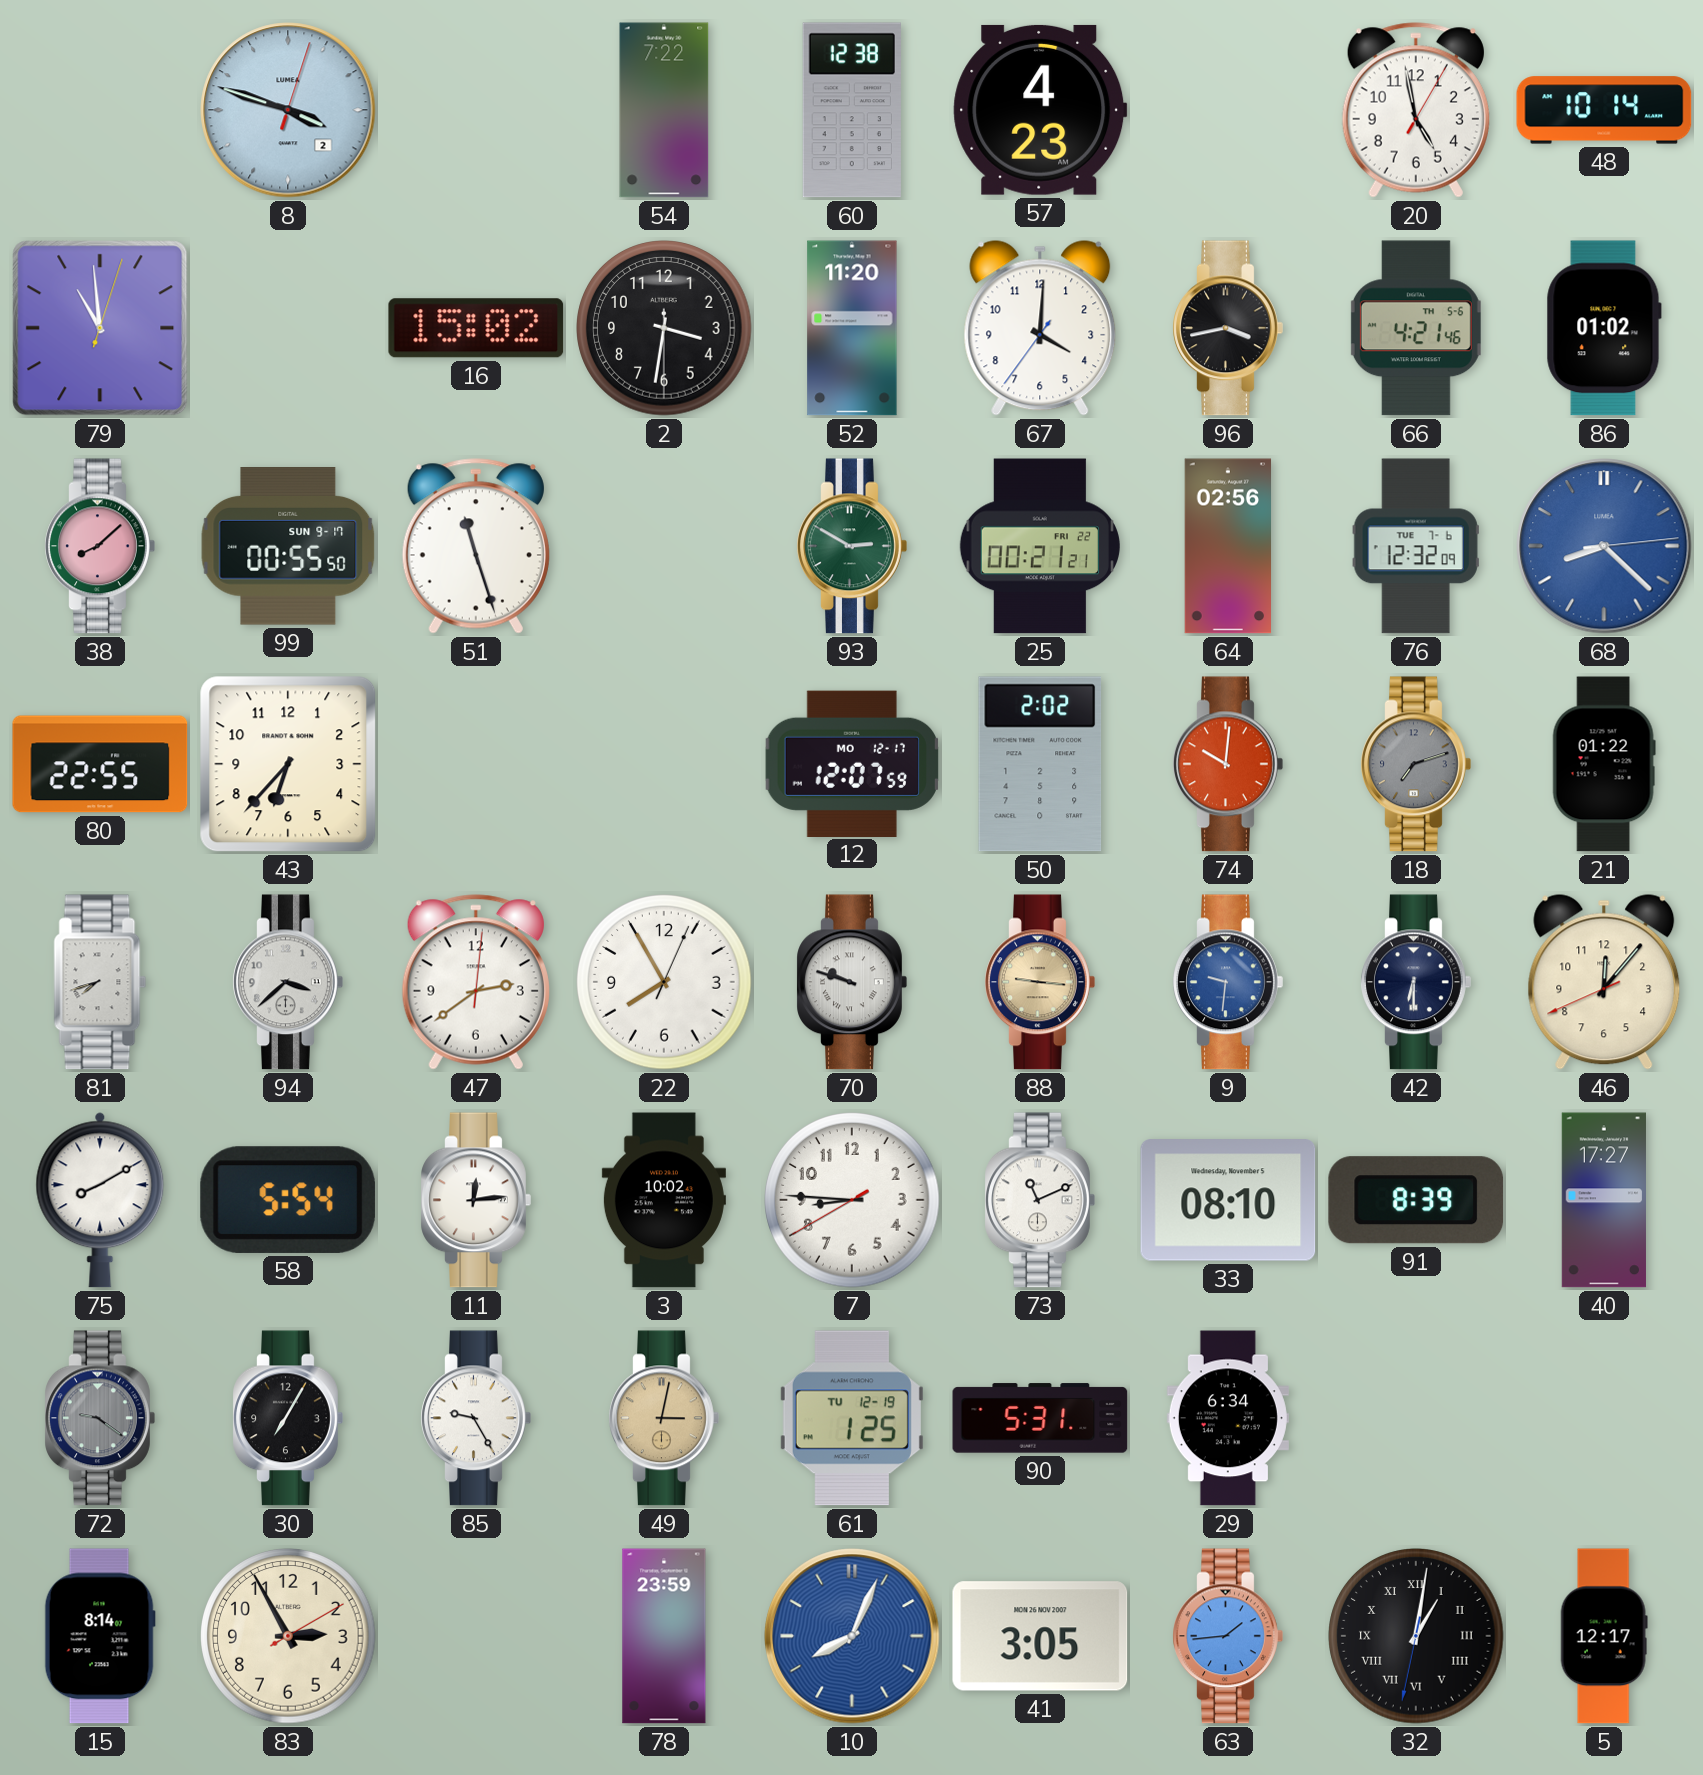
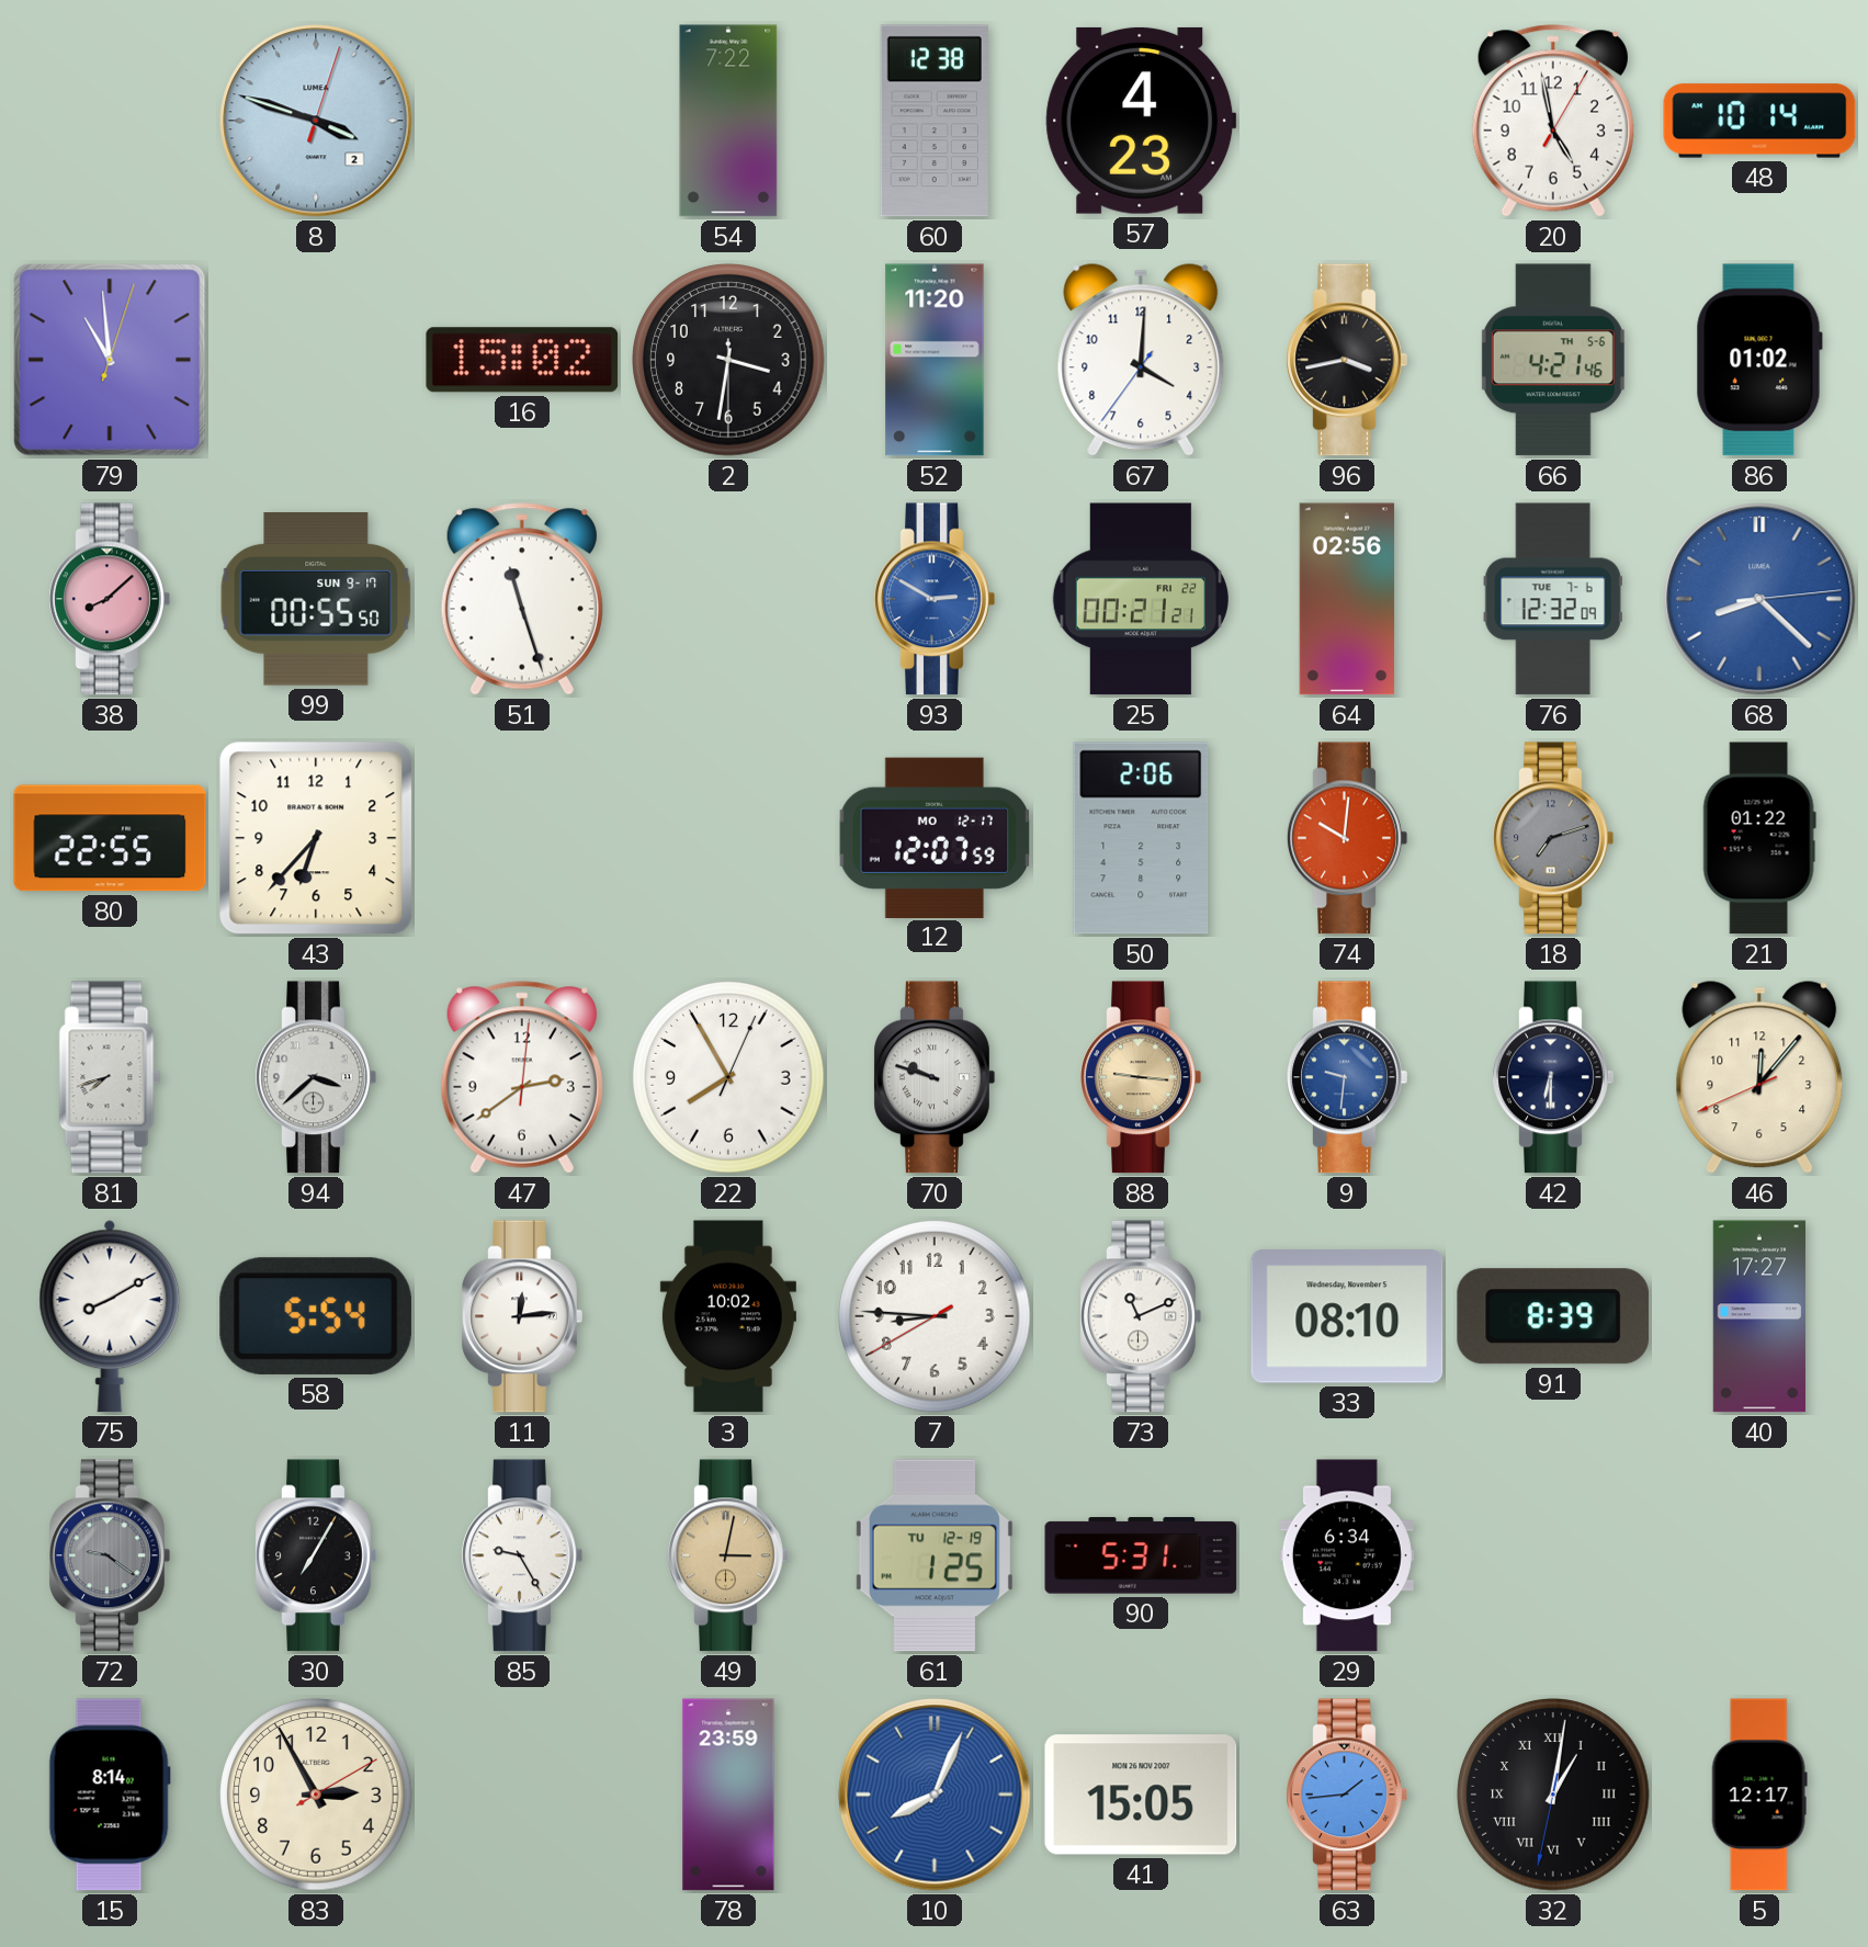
93 dial: green -> blue (935, 599)
50: 2:02 -> 2:06 (1141, 838)
41: 3:05 -> 15:05 (1141, 1795)
